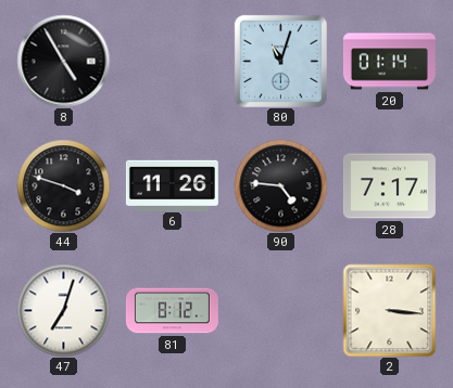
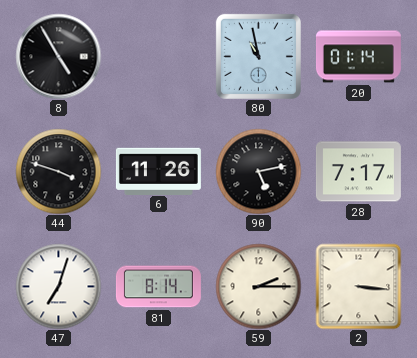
80: 11:03 -> 10:58 (258, 56)
90: 4:46 -> 5:13 (258, 171)
81: 8:12 -> 8:14 (158, 287)
59: none -> 2:15 (258, 286)
